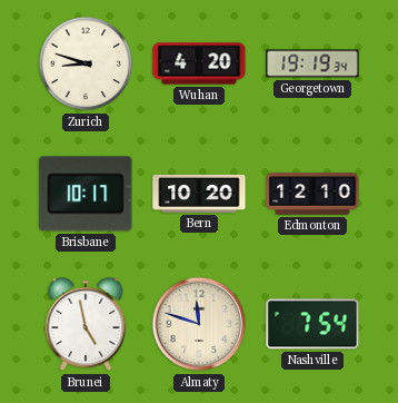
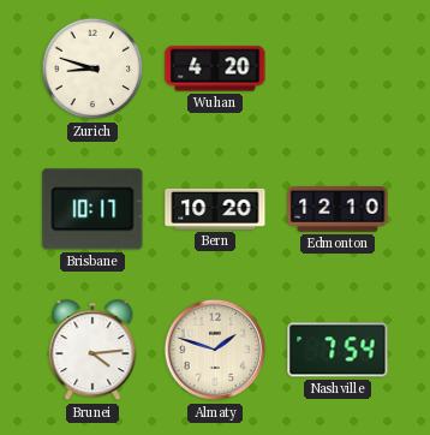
Georgetown: 19:19 -> none (312, 63)
Brunei: 4:58 -> 4:14 (92, 351)
Almaty: 11:48 -> 1:48 (215, 350)
